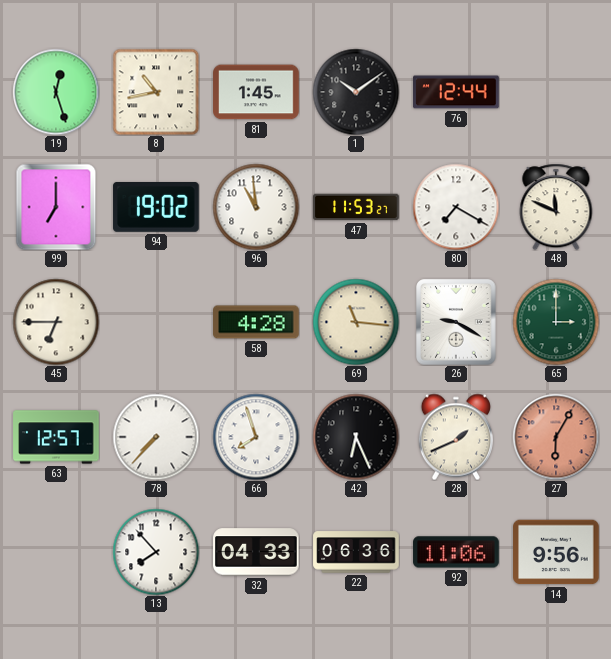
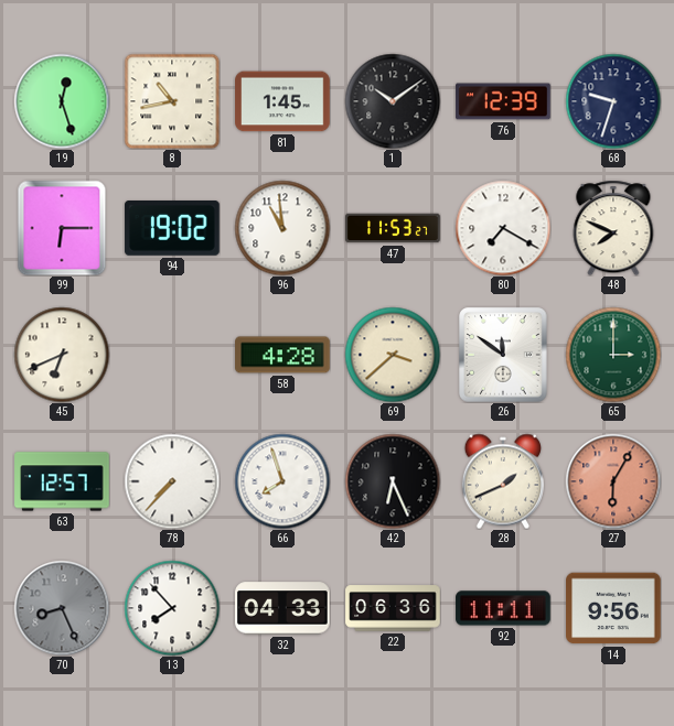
76: 12:44 -> 12:39 (503, 101)
68: none -> 9:33 (613, 101)
99: 7:00 -> 6:15 (62, 228)
48: 11:49 -> 7:49 (613, 228)
45: 6:45 -> 6:41 (62, 355)
69: 11:16 -> 3:38 (393, 355)
26: 9:20 -> 11:51 (503, 355)
70: none -> 8:26 (62, 608)
92: 11:06 -> 11:11 (503, 608)
